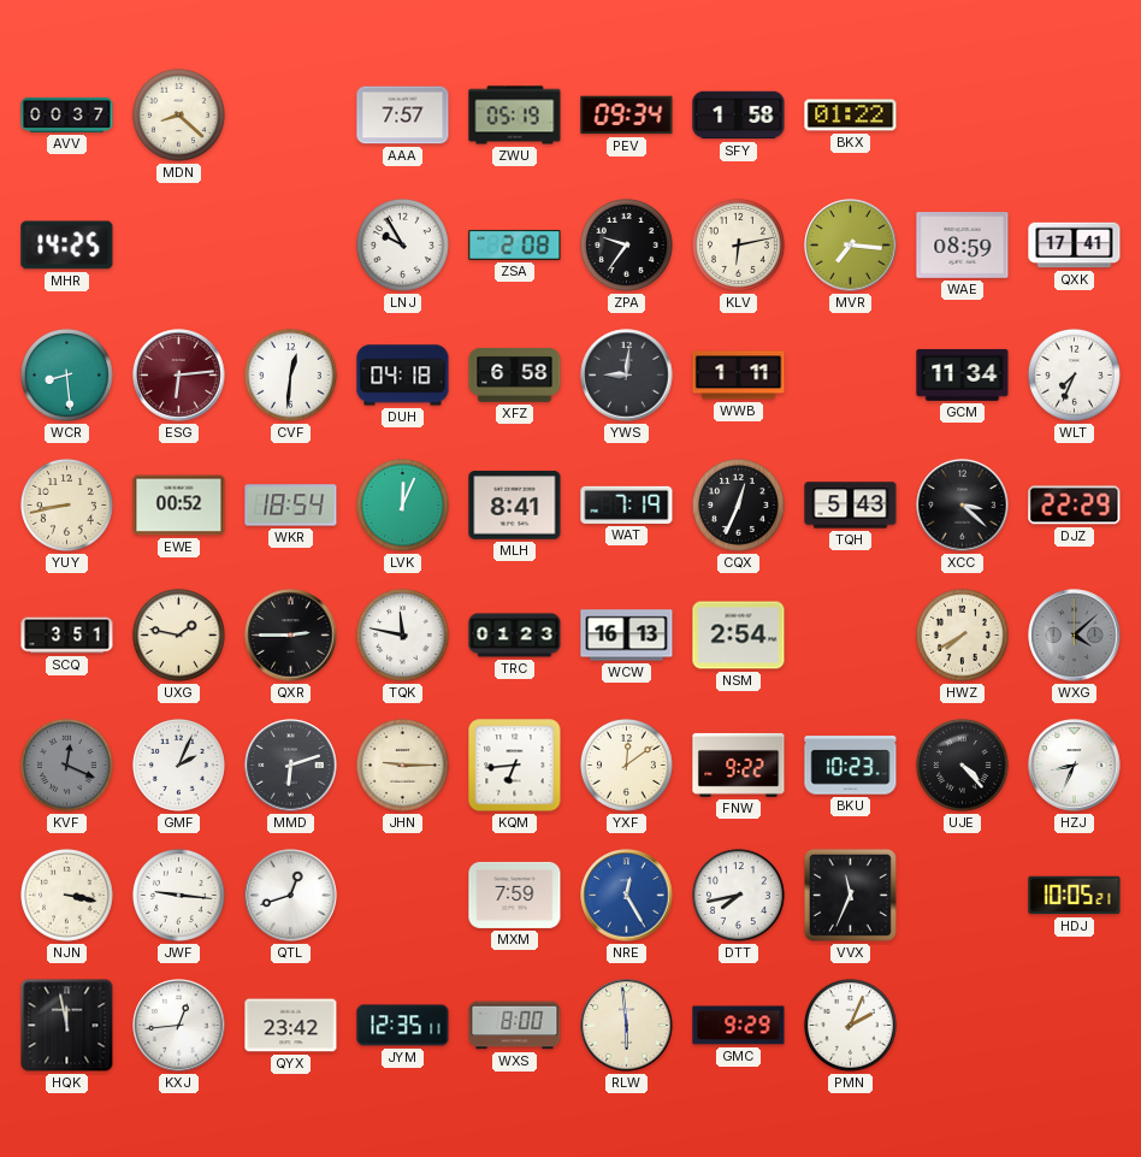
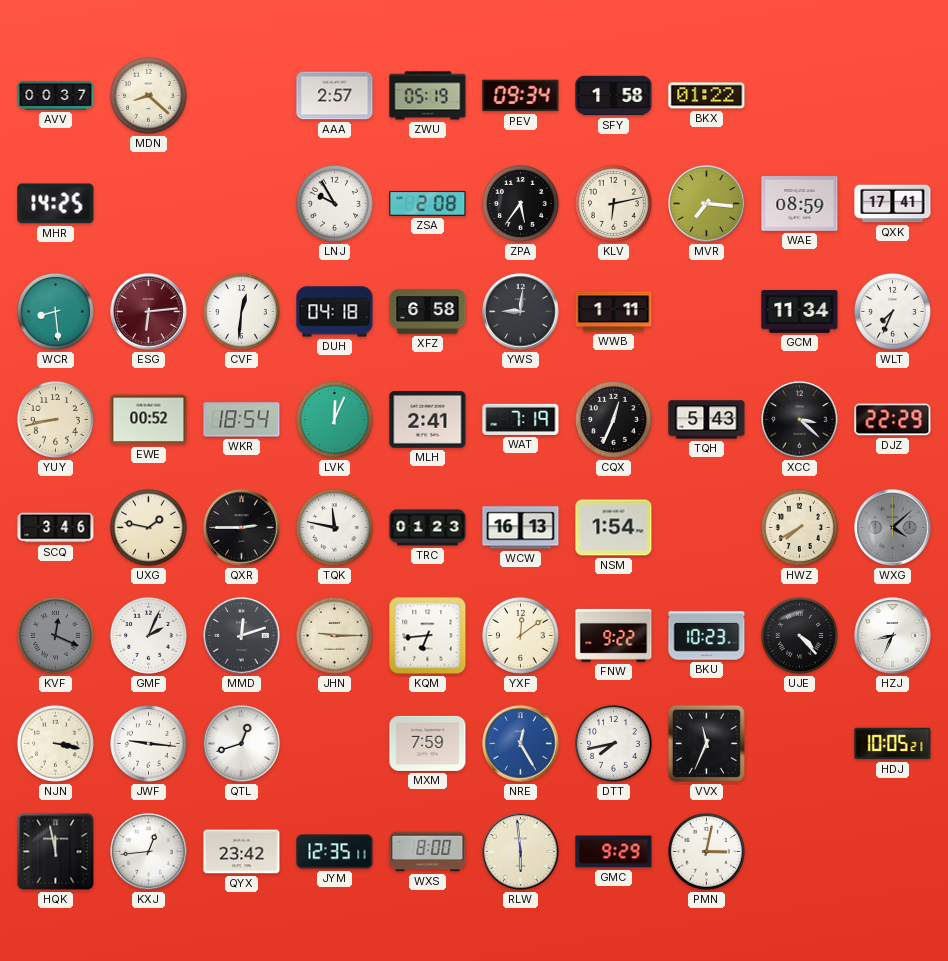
AAA: 7:57 -> 2:57 (335, 96)
ZPA: 9:36 -> 5:36 (520, 203)
MLH: 8:41 -> 2:41 (428, 420)
SCQ: 3:51 -> 3:46 (56, 528)
NSM: 2:54 -> 1:54 (614, 528)
MMD: 6:12 -> 12:12 (242, 636)
PMN: 2:04 -> 3:02 (706, 851)
